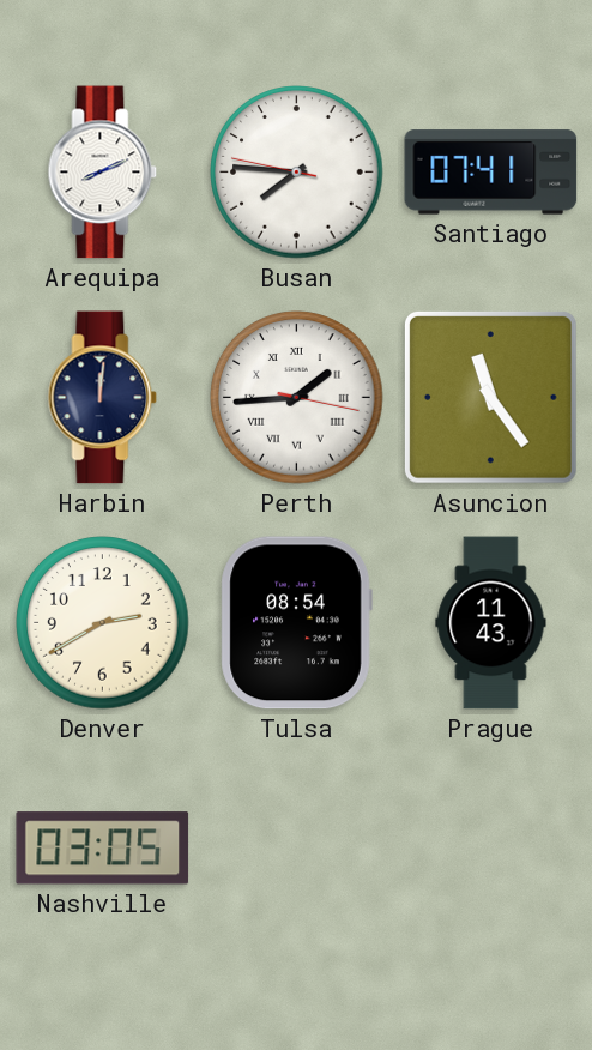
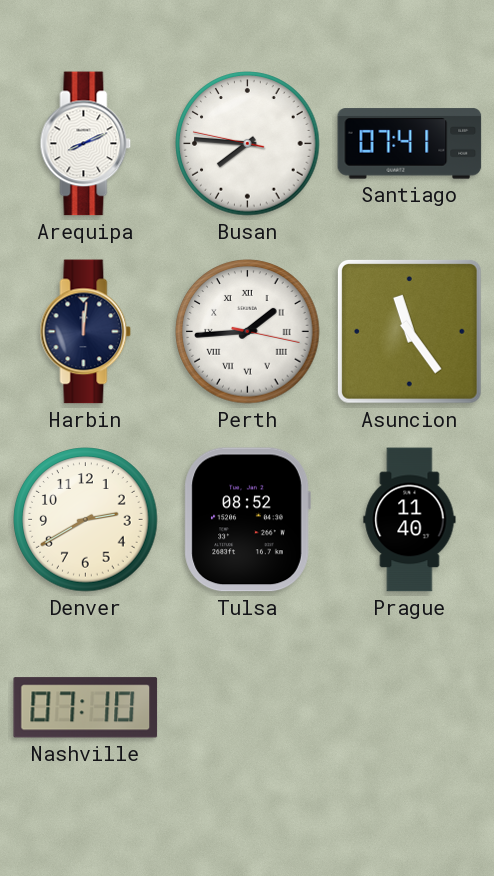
Tulsa: 08:54 -> 08:52 (247, 520)
Prague: 11:43 -> 11:40 (410, 520)
Nashville: 03:05 -> 07:10 (86, 708)
